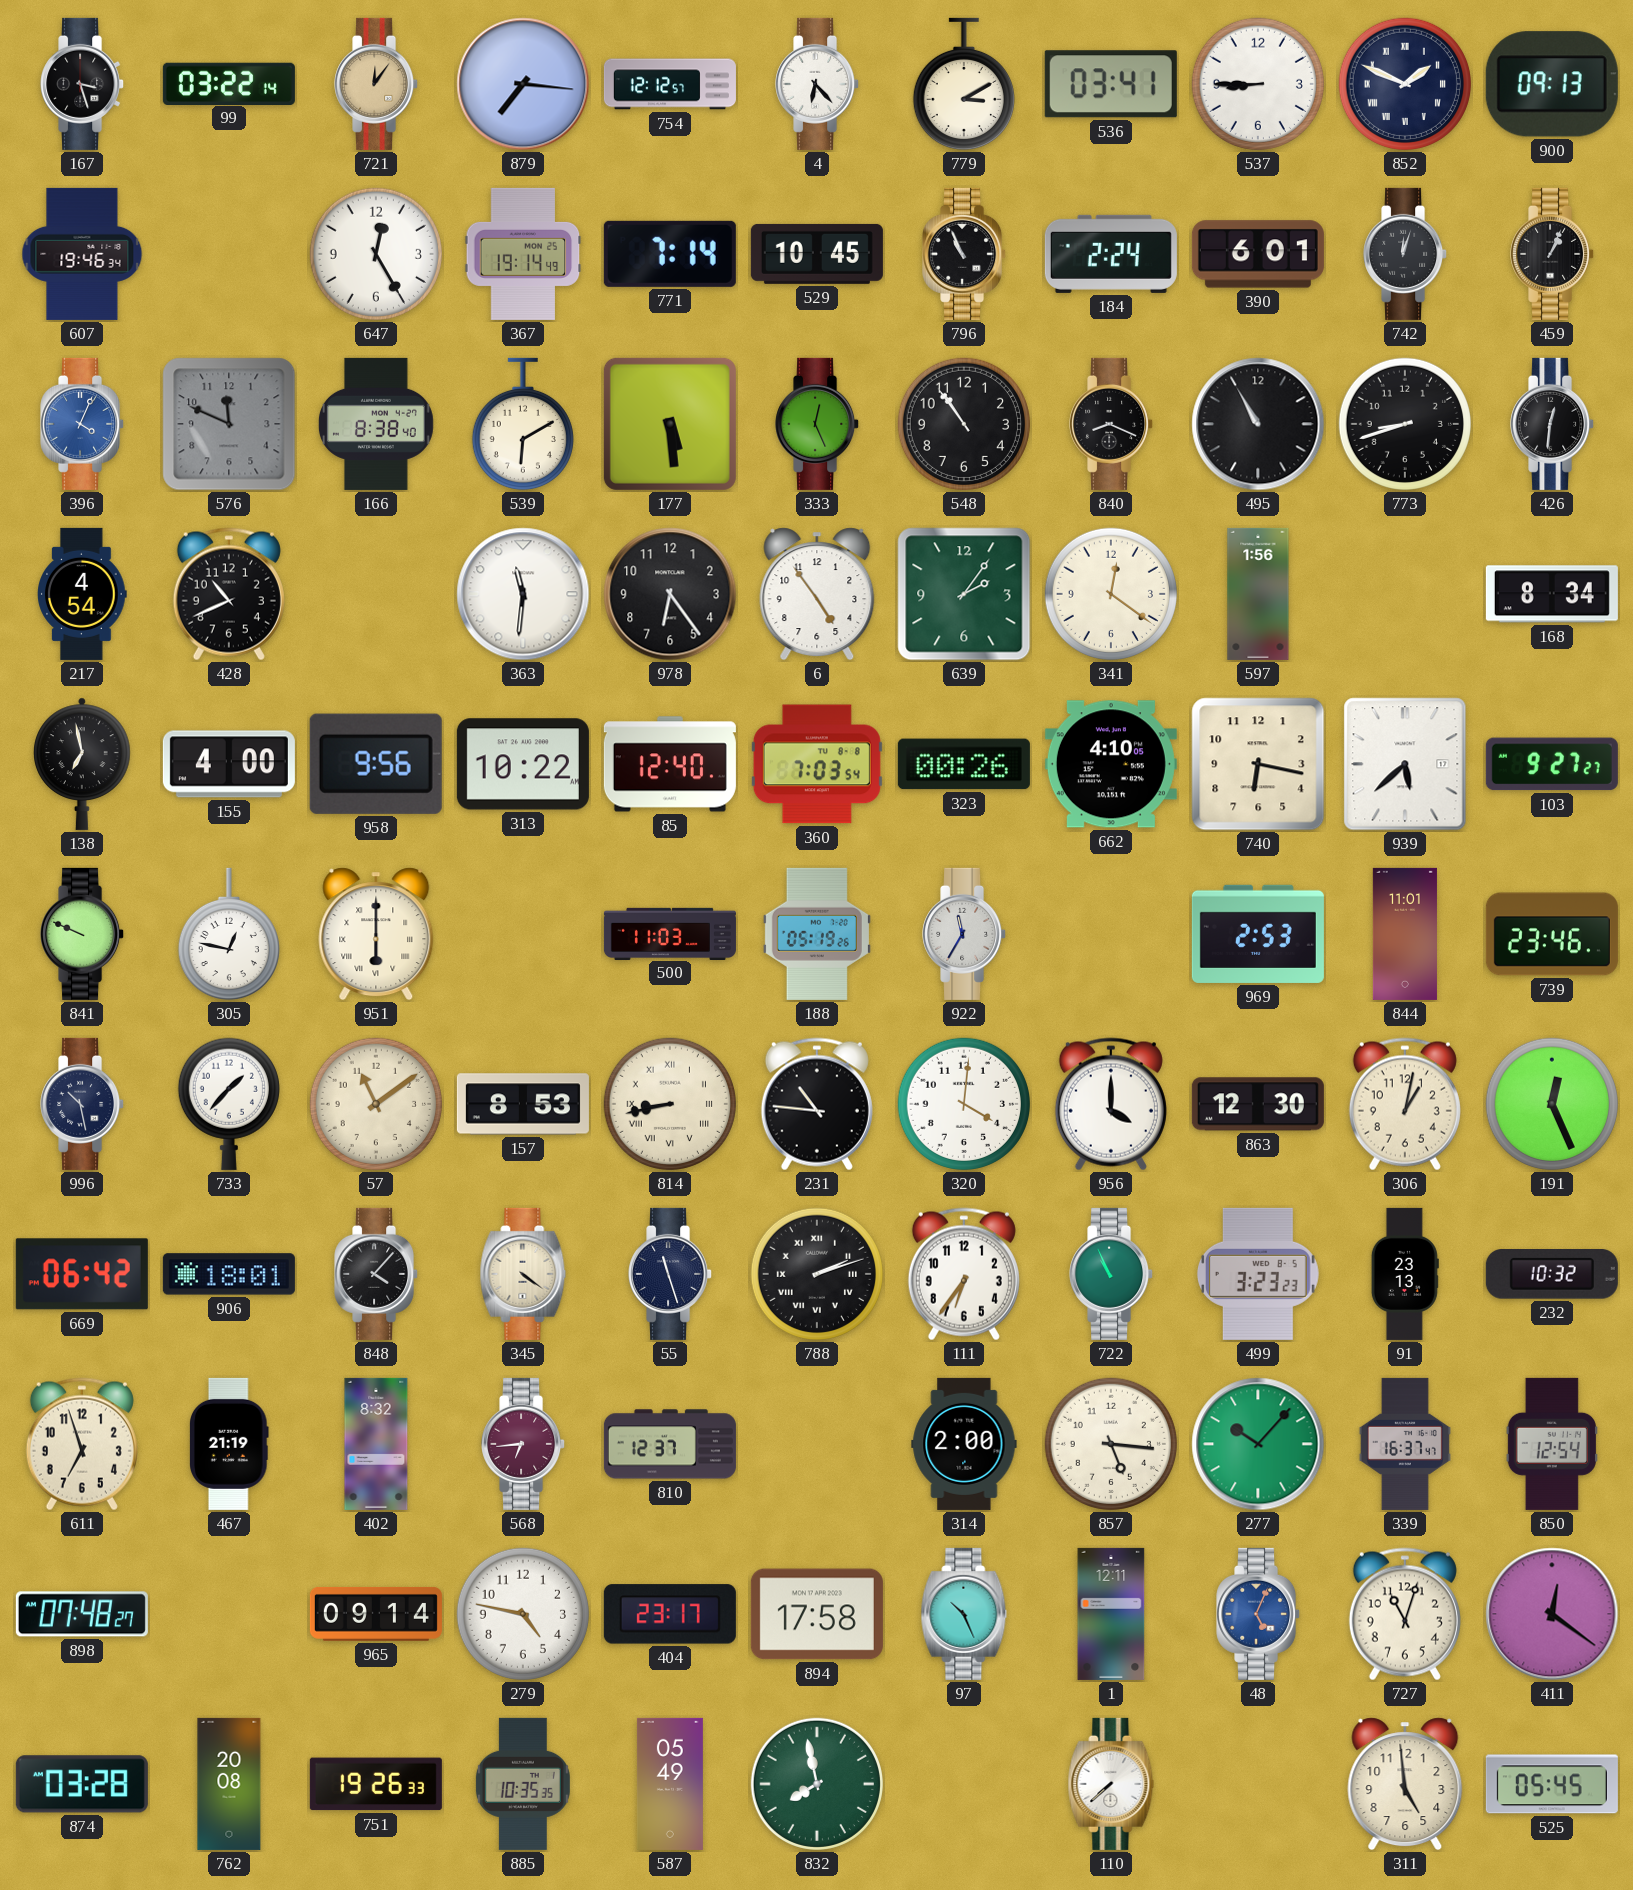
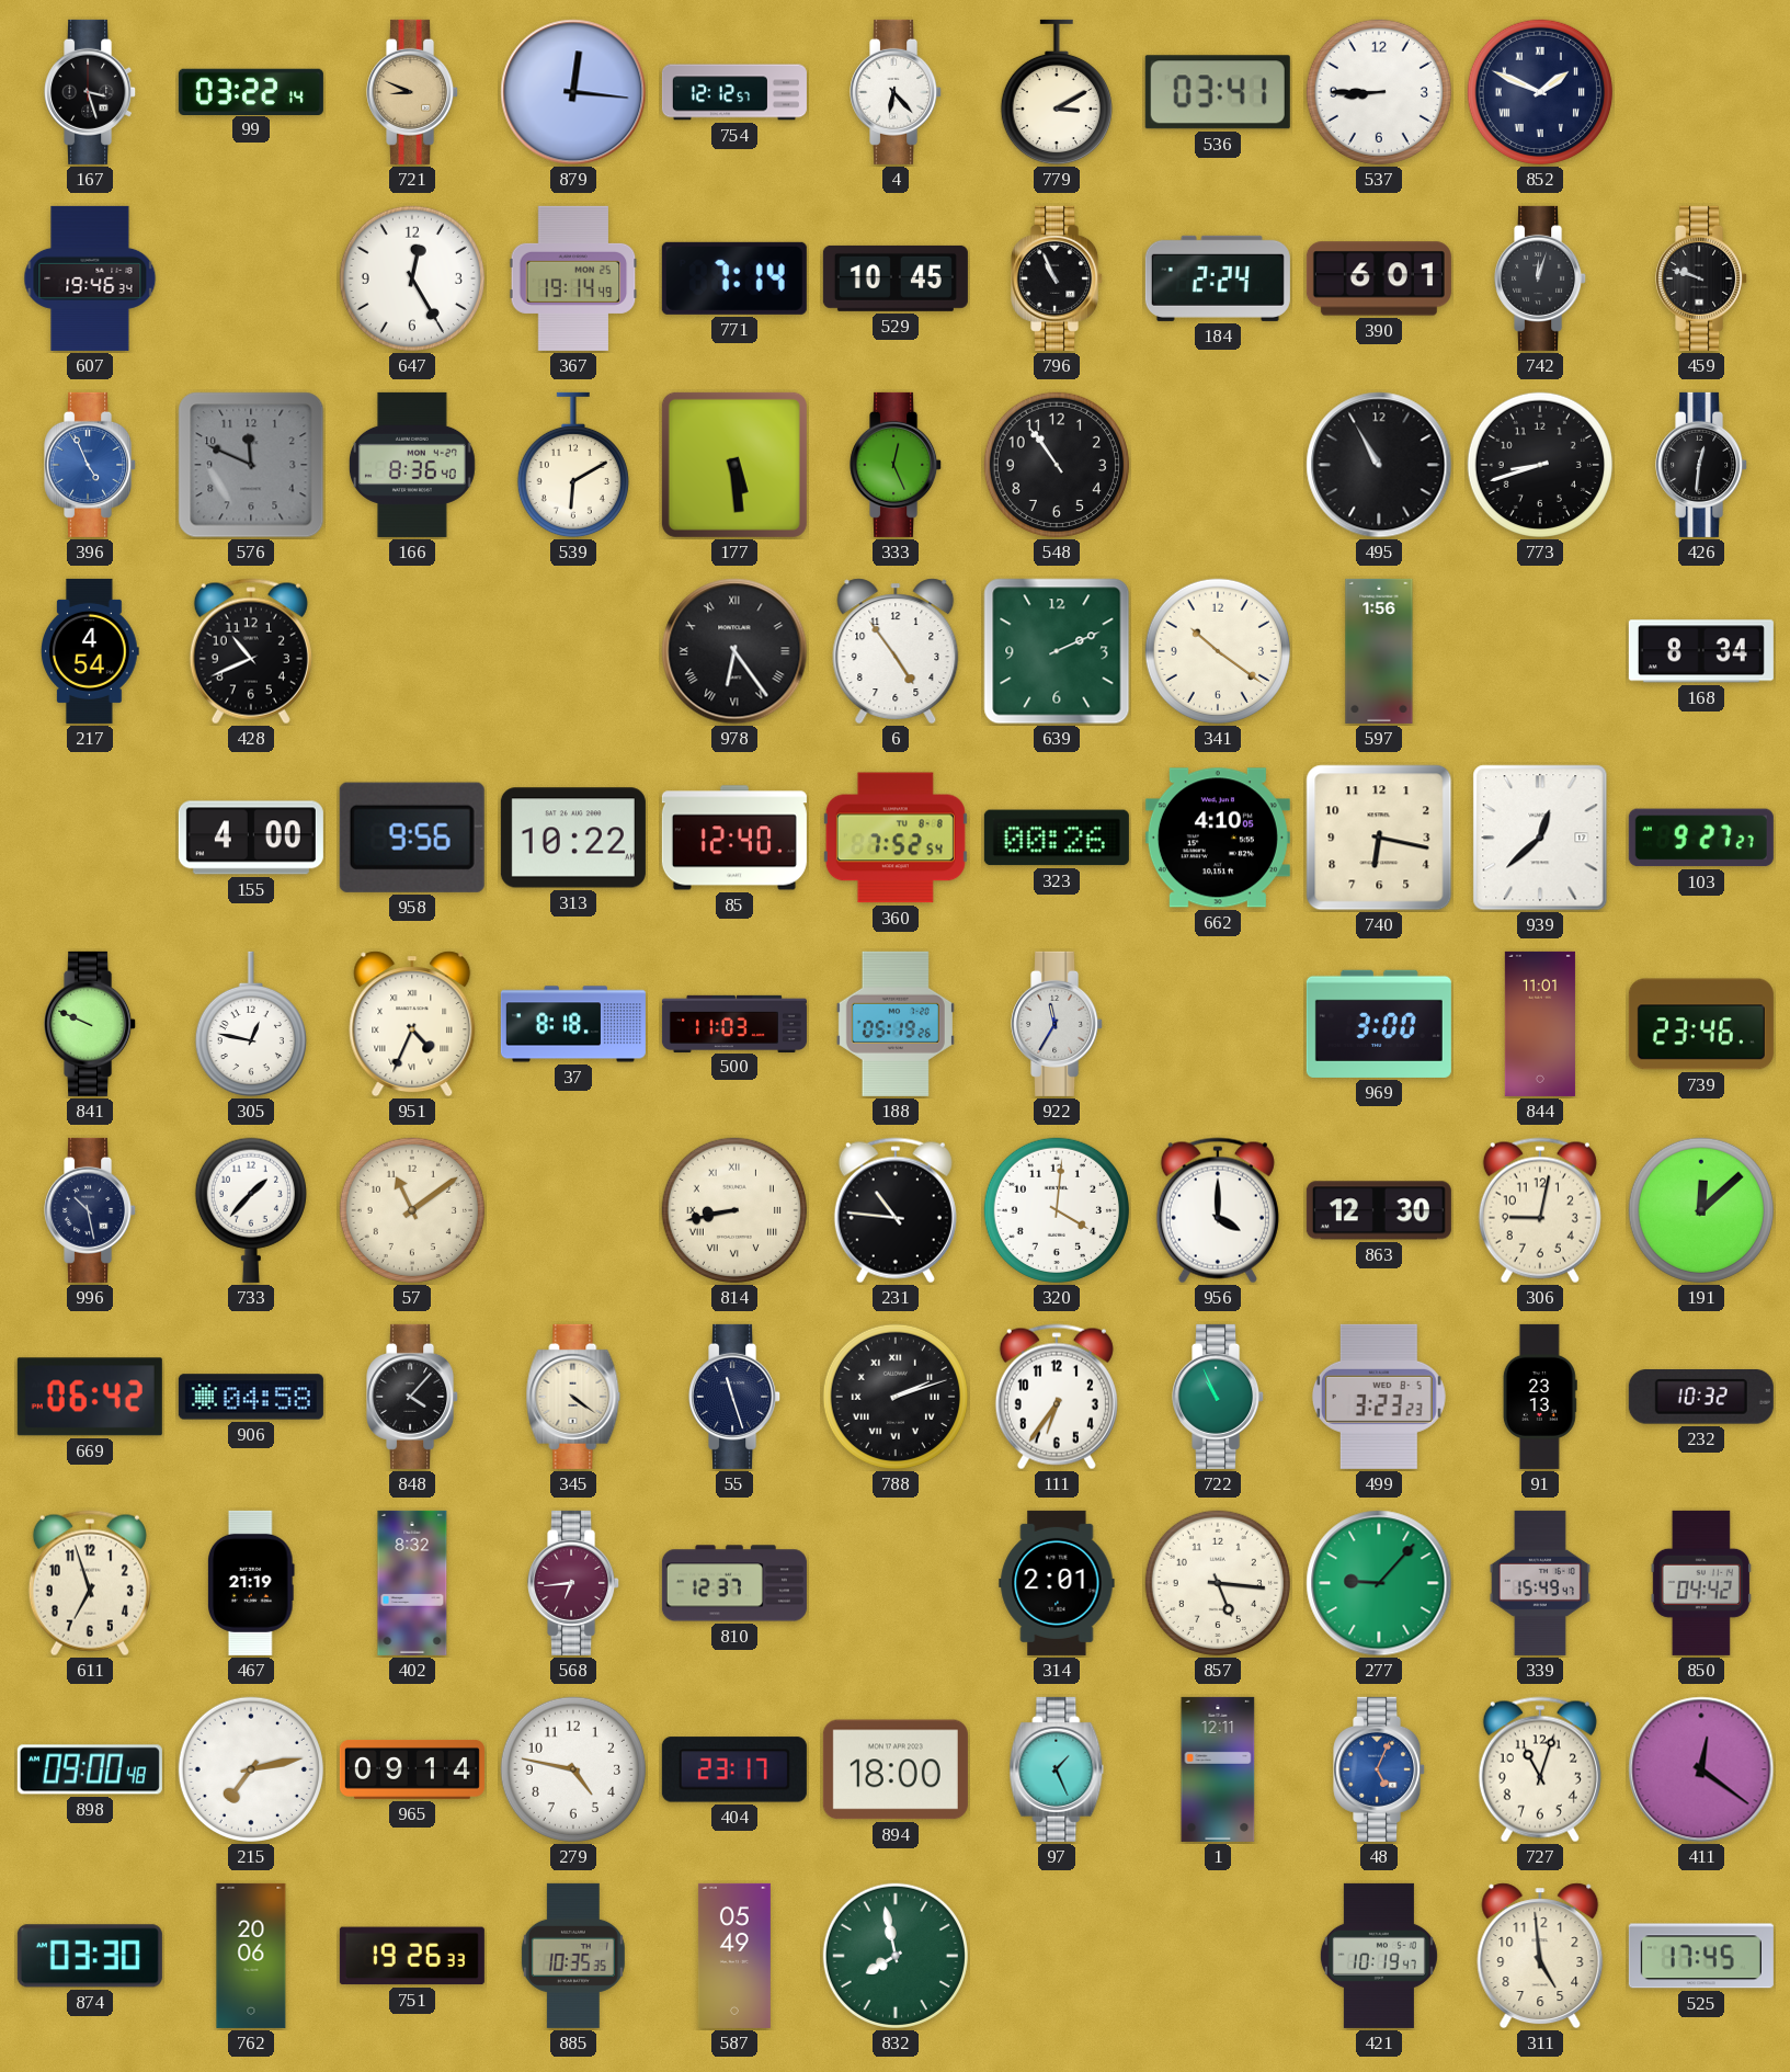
721: 12:06 -> 8:49 (413, 92)
879: 7:16 -> 12:16 (573, 92)
900: 09:13 -> none (1552, 84)
459: 1:04 -> 9:48 (1702, 278)
396: 4:04 -> 4:56 (91, 465)
166: 8:38 -> 8:36 (412, 465)
840: 8:19 -> none (1112, 424)
363: 11:31 -> none (523, 594)
978 numerals: Arabic -> Roman (734, 651)
639: 2:06 -> 2:11 (1057, 651)
341: 12:21 -> 10:21 (1218, 651)
138: 6:58 -> none (82, 764)
360: 7:03 -> 7:52 (896, 838)
939: 5:38 -> 12:38 (1540, 838)
951: 6:00 -> 4:34 (412, 1024)
37: none -> 8:18 (573, 1024)
969: 2:53 -> 3:00 (1379, 1024)
157: 8:53 -> none (523, 1104)
306: 1:02 -> 9:02 (1540, 1210)
191: 12:26 -> 12:08 (1701, 1210)
906: 18:01 -> 04:58 (251, 1397)
314: 2:00 -> 2:01 (1057, 1583)
277: 10:07 -> 9:07 (1379, 1583)
339: 16:37 -> 15:49 (1540, 1583)
850: 12:54 -> 04:42 (1701, 1583)
898: 07:48 -> 09:00 (90, 1769)
215: none -> 7:13 (251, 1769)
894: 17:58 -> 18:00 (896, 1769)
97: 10:26 -> 1:26 (1057, 1769)
874: 03:28 -> 03:30 (90, 1956)
762: 20:08 -> 20:06 (251, 1956)
110: 7:38 -> none (1111, 1784)
421: none -> 10:19 (1379, 1956)
525: 05:45 -> 17:45 (1701, 1956)
